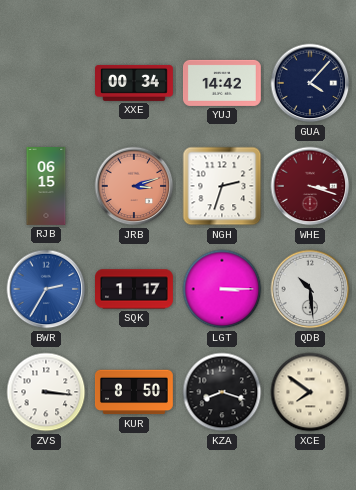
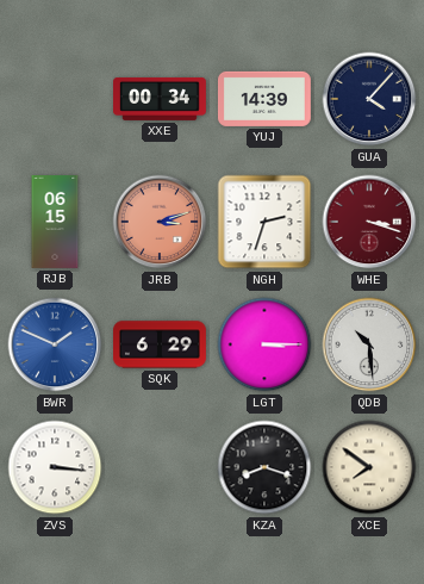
YUJ: 14:42 -> 14:39 (264, 99)
BWR: 2:35 -> 1:49 (55, 344)
SQK: 1:17 -> 6:29 (161, 344)
KUR: 8:50 -> none (134, 392)
